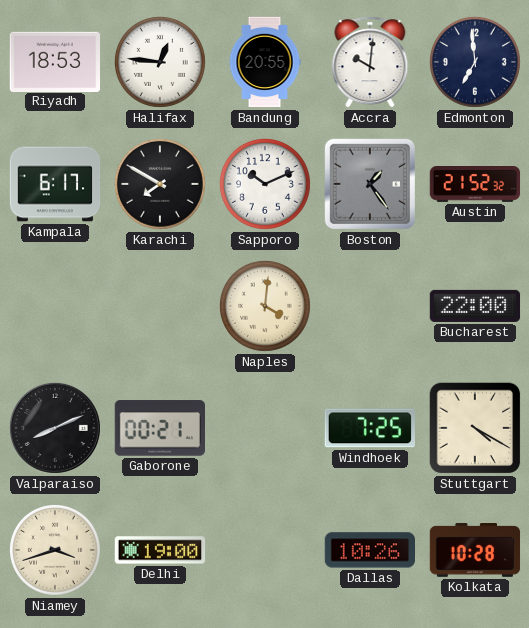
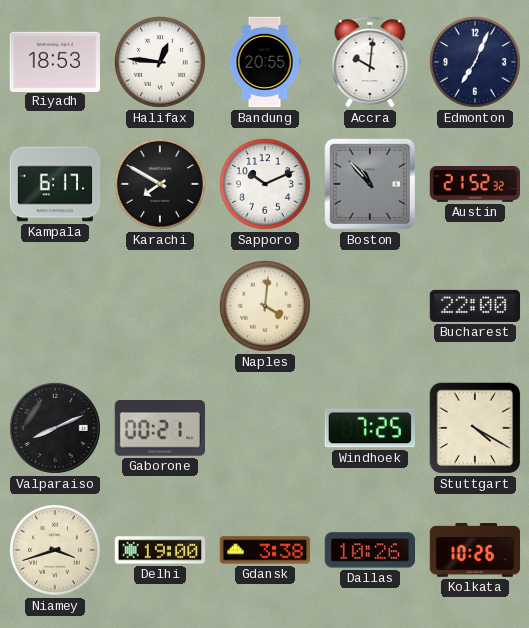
Edmonton: 6:59 -> 7:04 (475, 62)
Boston: 1:24 -> 10:53 (370, 184)
Gdansk: none -> 3:38 (265, 550)
Kolkata: 10:28 -> 10:26 (475, 551)
